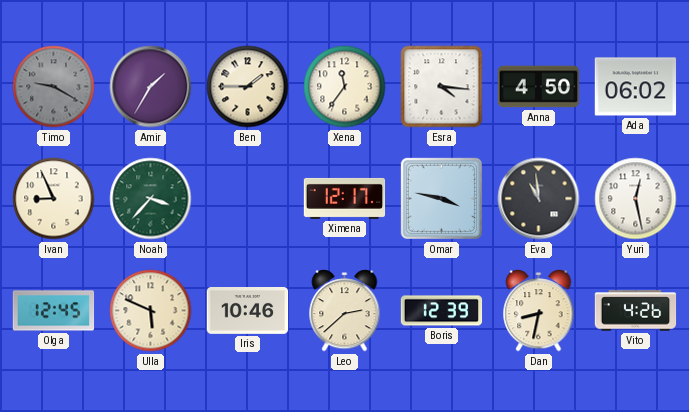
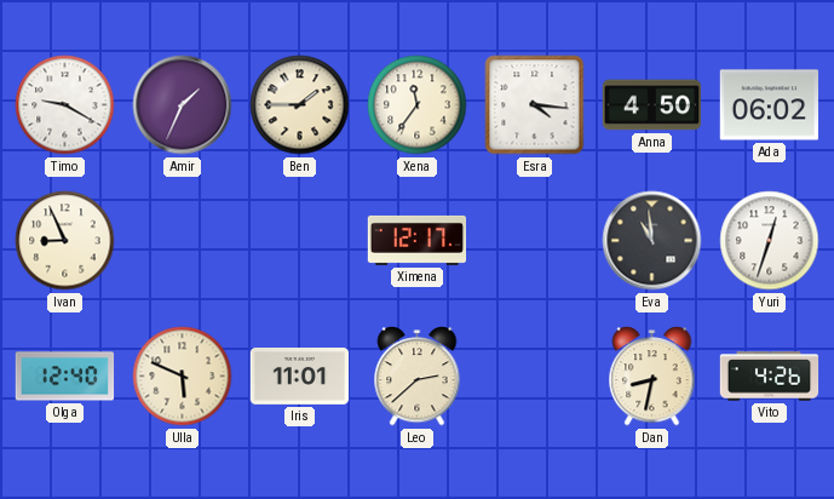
Timo dial: grey -> white (65, 105)
Amir: 1:35 -> 1:34 (183, 105)
Noah: 3:37 -> none (151, 199)
Omar: 3:47 -> none (441, 198)
Yuri: 12:28 -> 12:33 (770, 241)
Olga: 12:45 -> 12:40 (65, 377)
Iris: 10:46 -> 11:01 (300, 377)
Boris: 12:39 -> none (442, 311)
